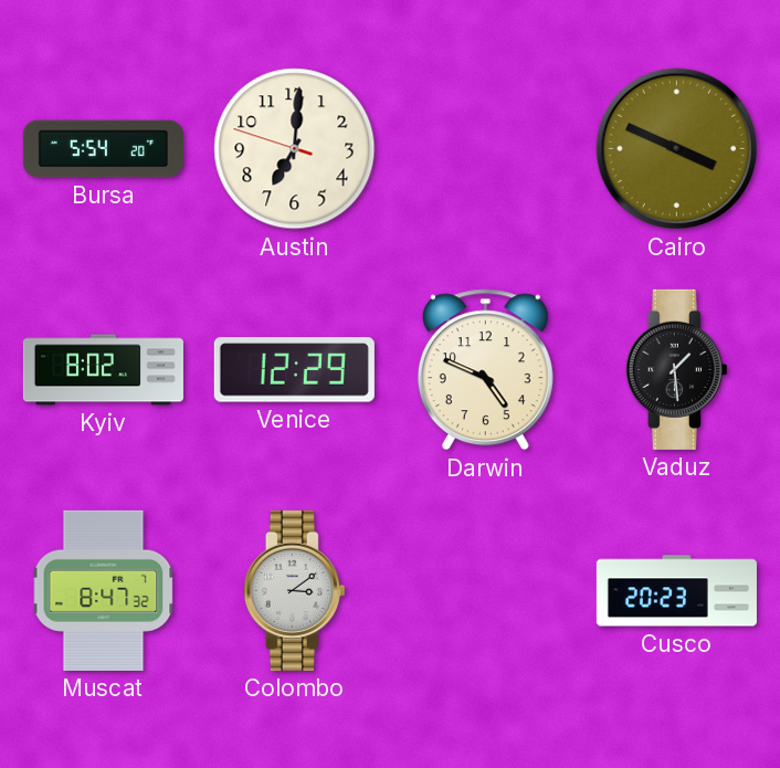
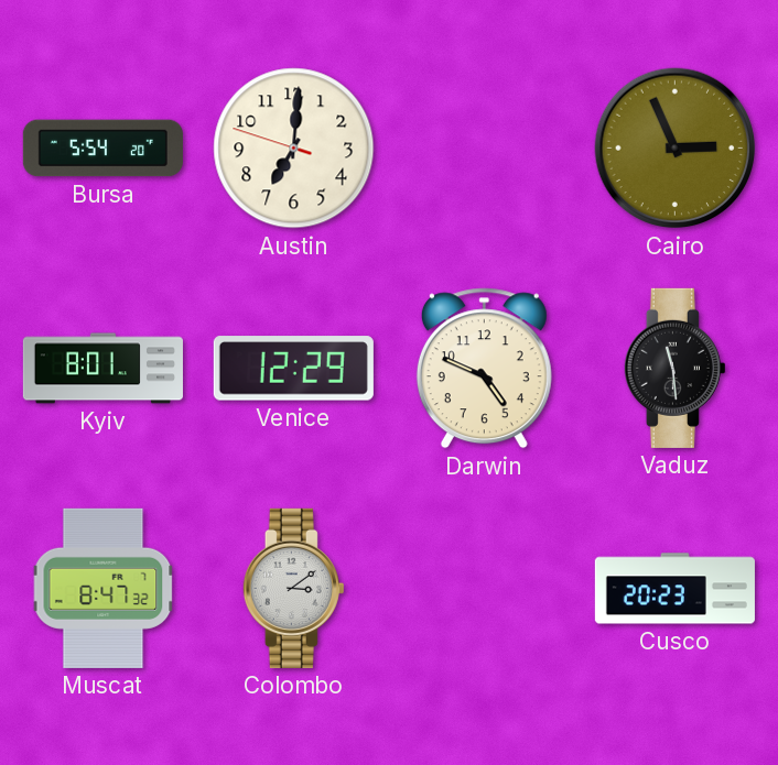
Cairo: 3:49 -> 2:56 (676, 149)
Kyiv: 8:02 -> 8:01 (102, 369)
Vaduz: 1:29 -> 11:29 (674, 368)
